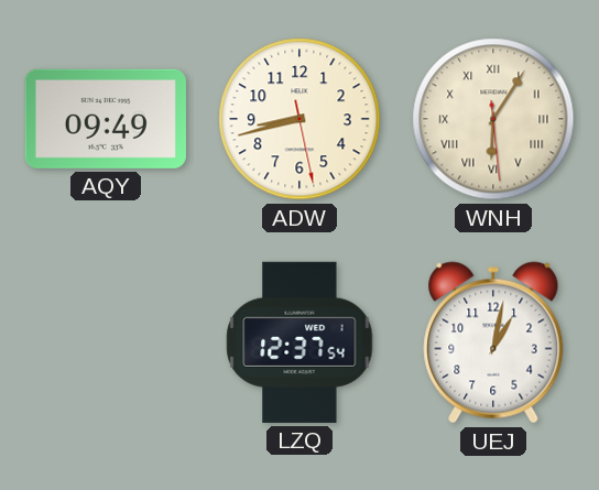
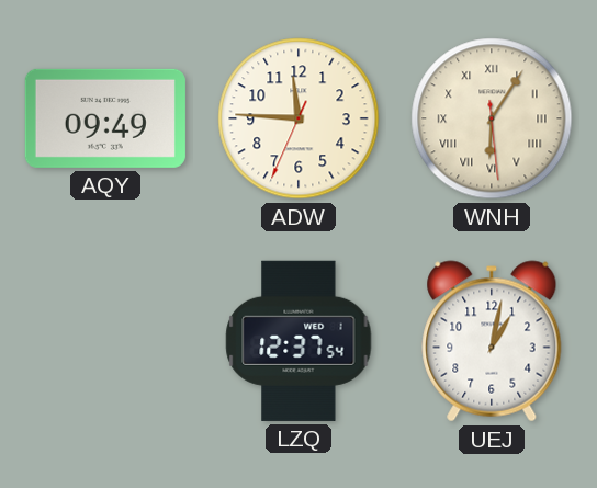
ADW: 8:42 -> 11:45 (298, 118)
